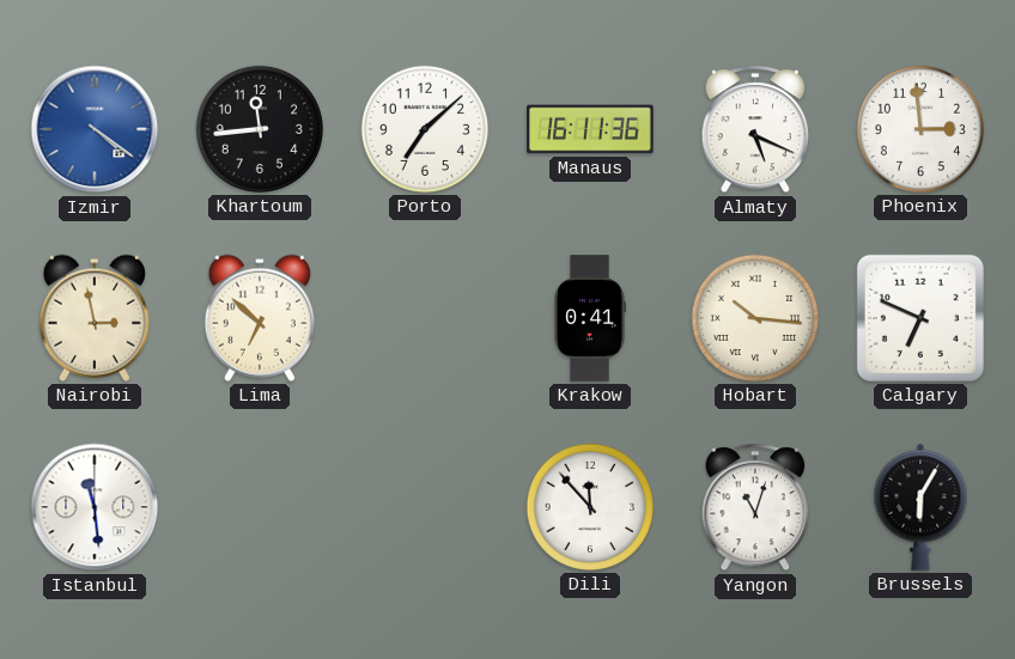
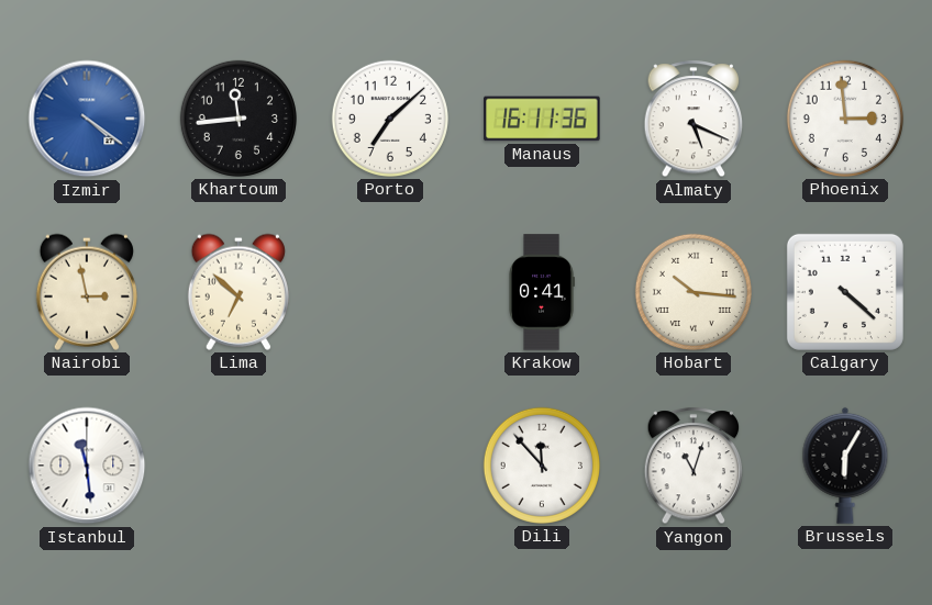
Calgary: 6:49 -> 4:22 (845, 292)
